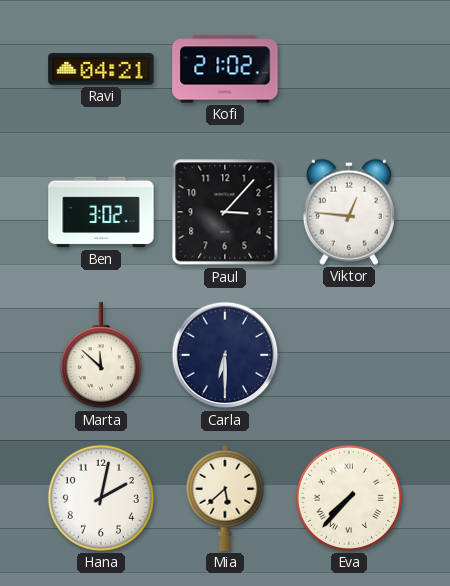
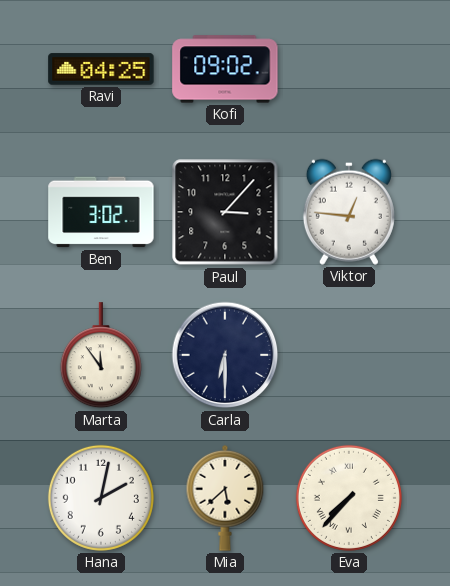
Ravi: 04:21 -> 04:25 (101, 69)
Kofi: 21:02 -> 09:02 (225, 69)
Marta: 11:52 -> 11:54 (101, 356)
